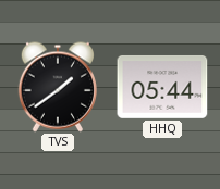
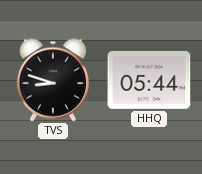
TVS: 1:39 -> 8:48 (53, 80)
